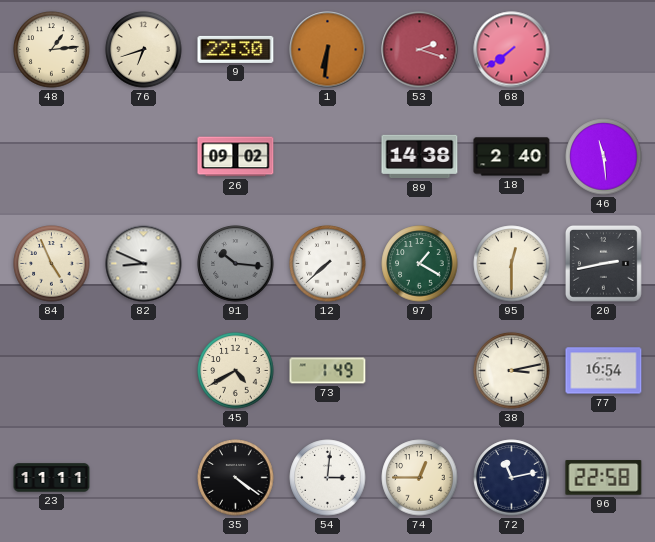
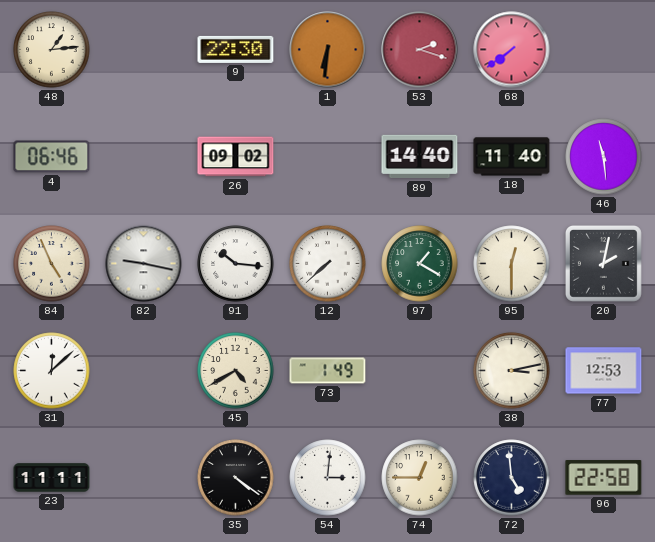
76: 6:42 -> none (144, 50)
4: none -> 06:46 (52, 157)
89: 14:38 -> 14:40 (420, 157)
18: 2:40 -> 11:40 (512, 157)
82: 8:49 -> 9:17 (144, 264)
91 dial: grey -> white (236, 264)
20: 2:43 -> 2:02 (603, 263)
31: none -> 12:08 (52, 371)
77: 16:54 -> 12:53 (604, 371)
72: 11:13 -> 4:59 (512, 478)
